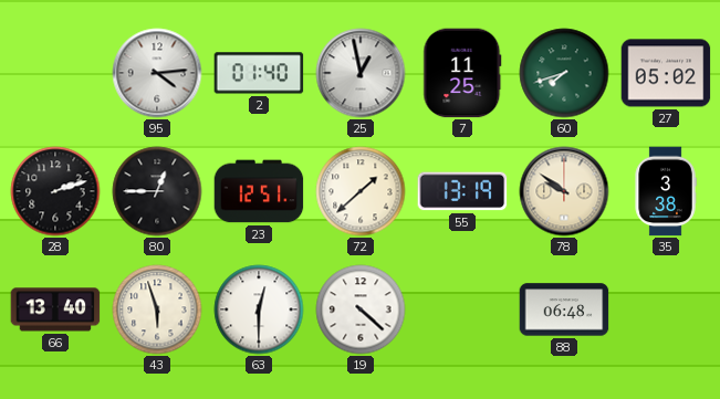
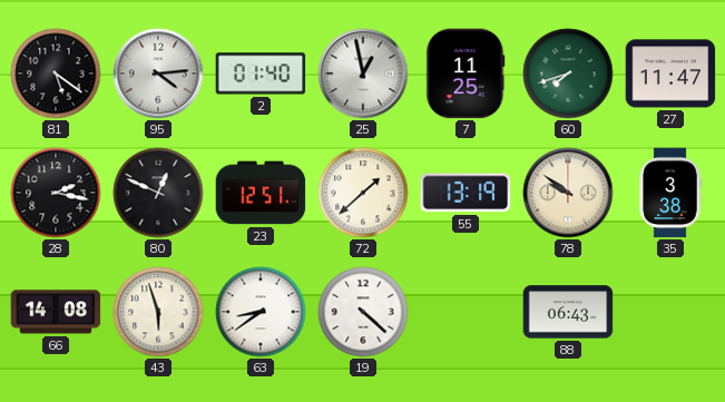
81: none -> 5:21 (56, 73)
27: 05:02 -> 11:47 (670, 73)
28: 2:12 -> 2:17 (56, 193)
80: 12:45 -> 12:49 (158, 193)
66: 13:40 -> 14:08 (56, 312)
63: 12:30 -> 8:39 (261, 312)
88: 06:48 -> 06:43 (568, 312)
